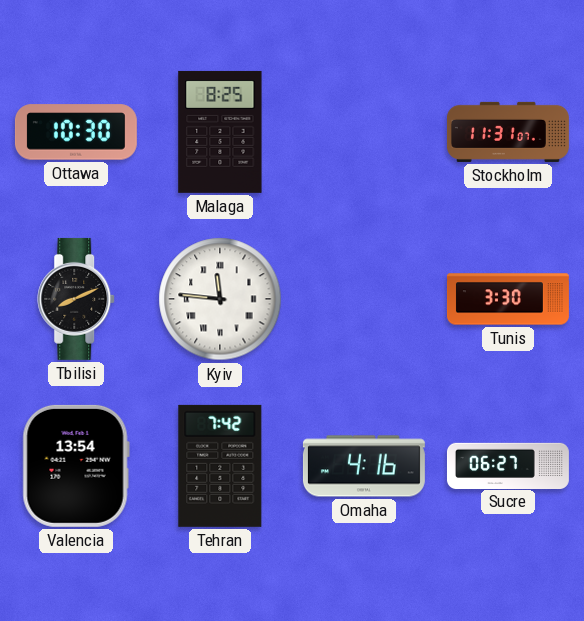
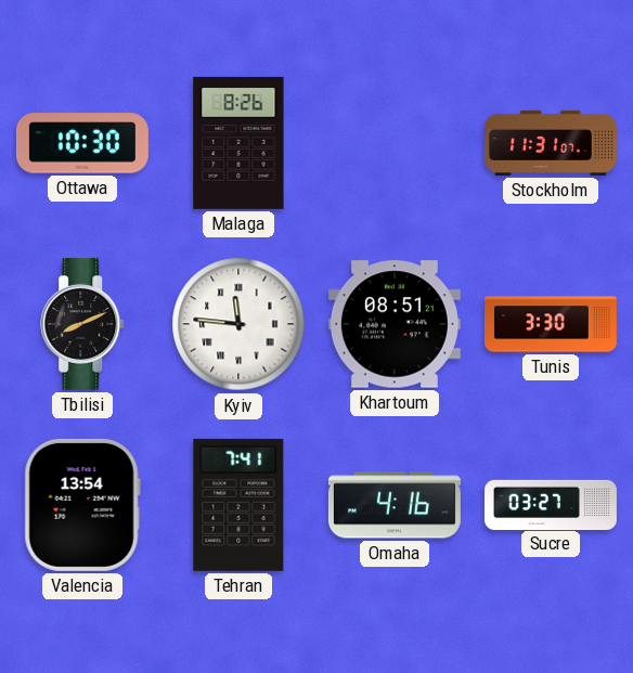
Malaga: 8:25 -> 8:26 (238, 143)
Khartoum: none -> 08:51 (395, 324)
Tehran: 7:42 -> 7:41 (238, 505)
Sucre: 06:27 -> 03:27 (551, 504)
